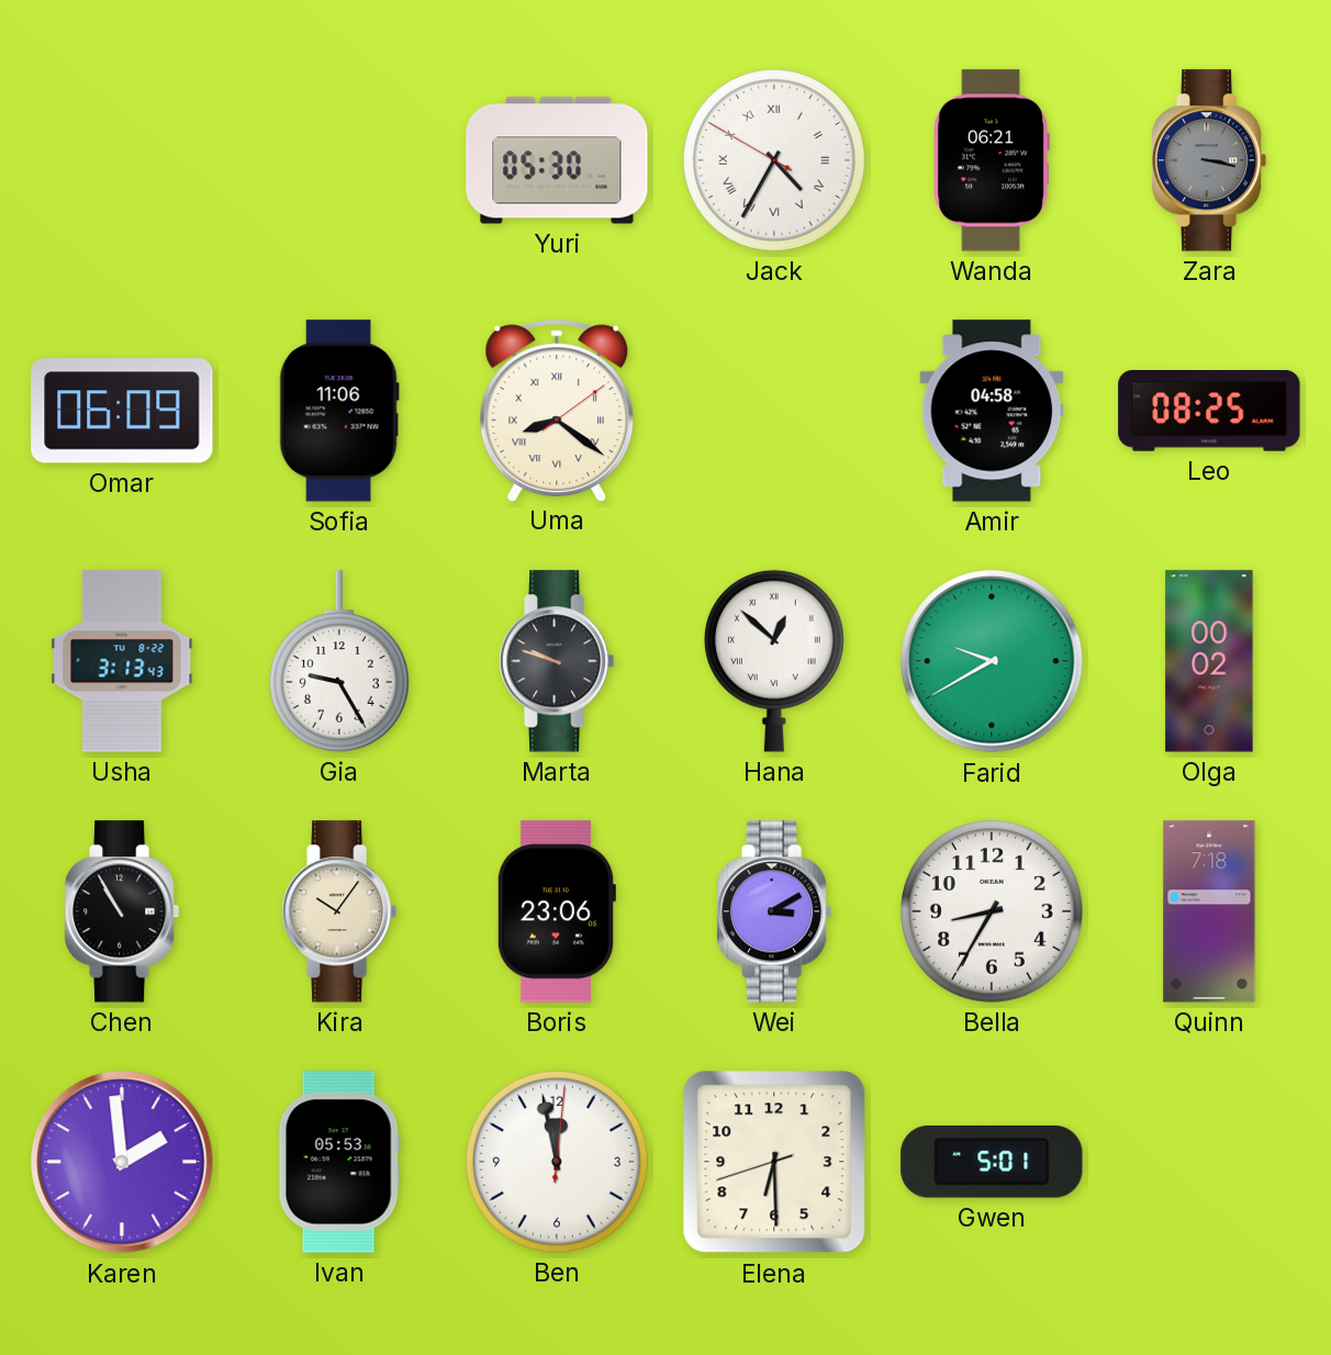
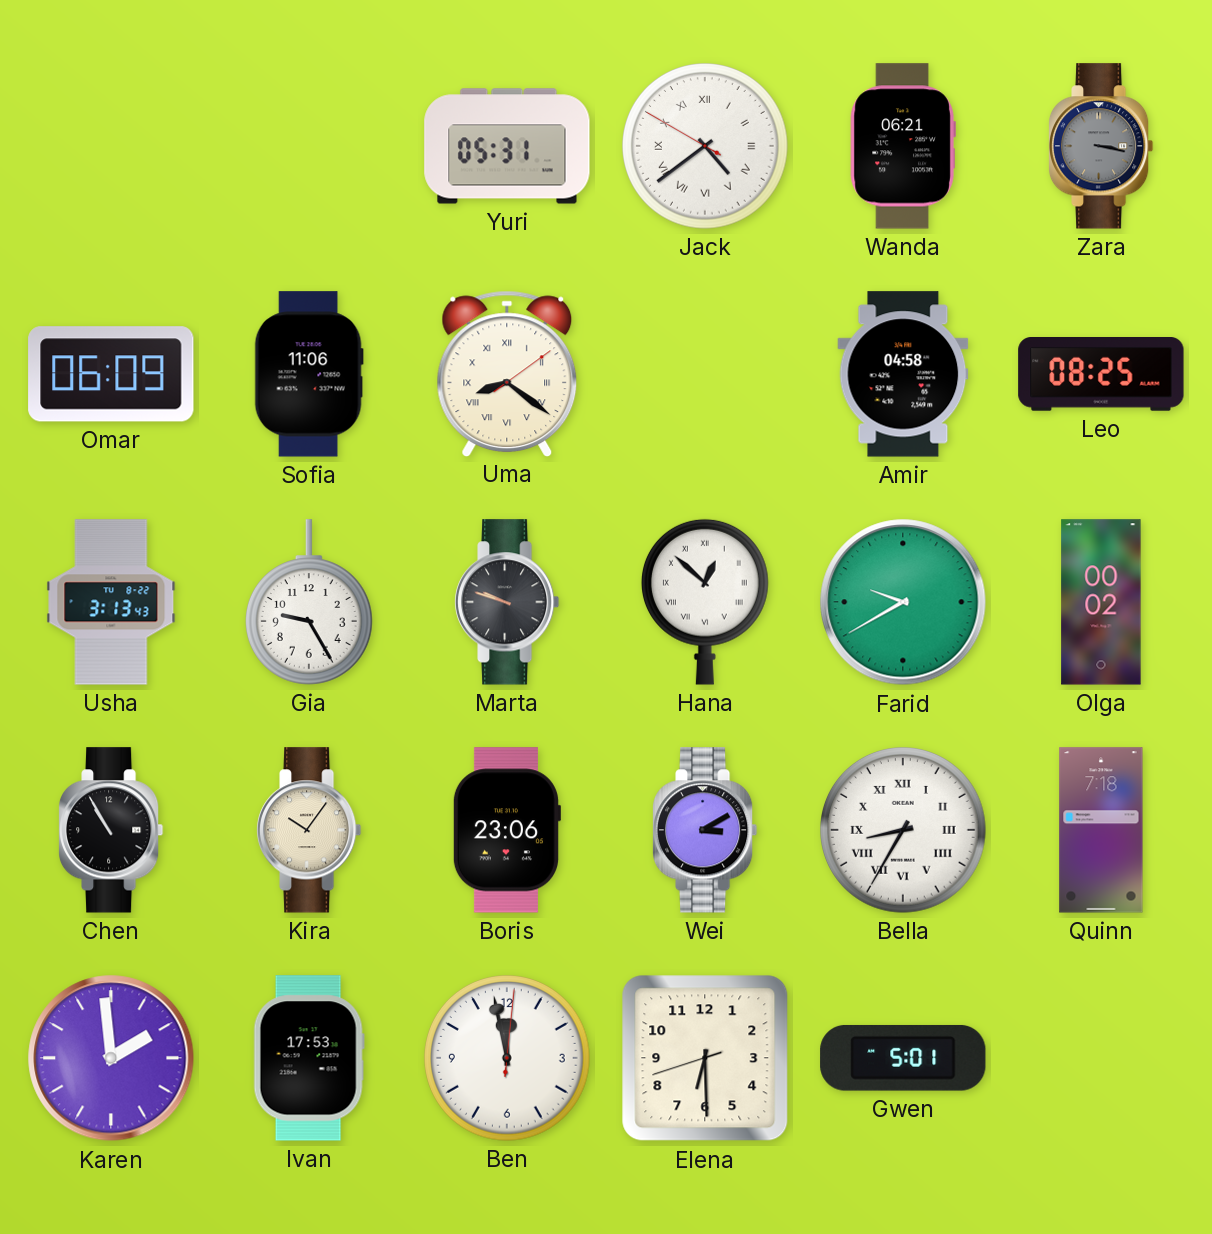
Yuri: 05:30 -> 05:31 (507, 146)
Jack: 4:34 -> 4:38 (706, 147)
Bella numerals: Arabic -> Roman (904, 831)
Ivan: 05:53 -> 17:53 (309, 1058)
